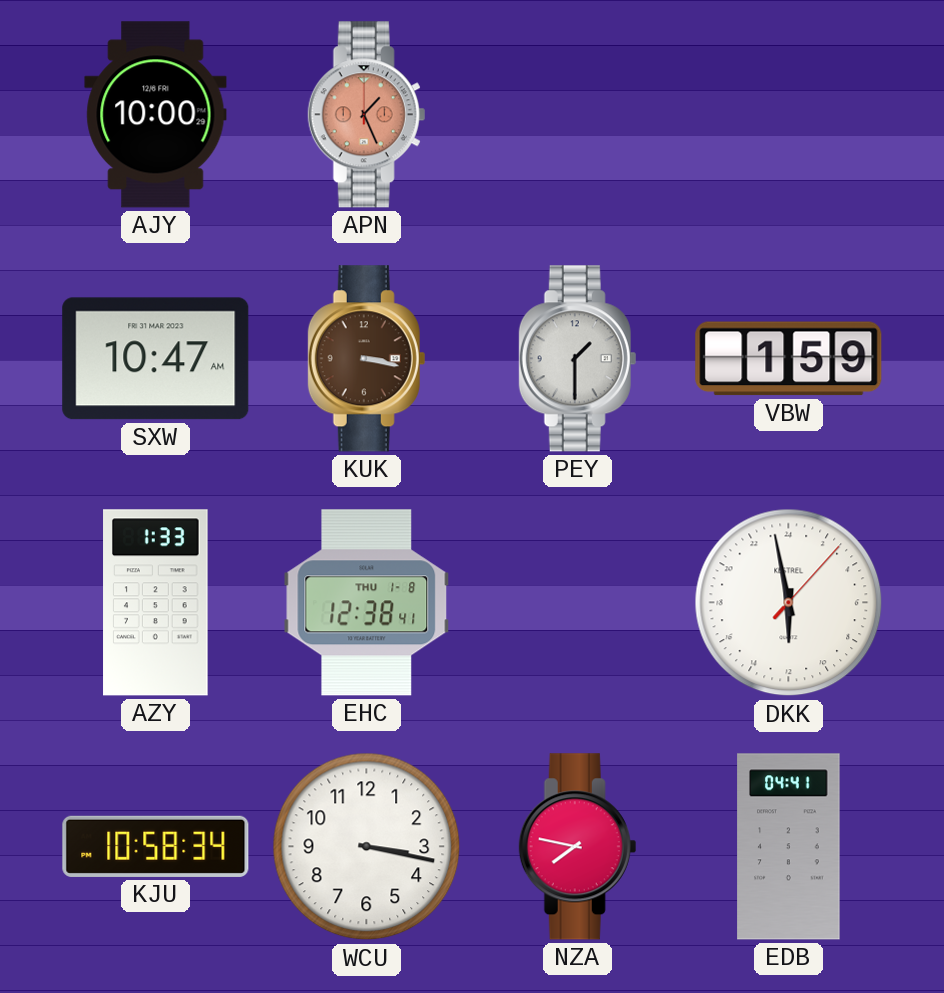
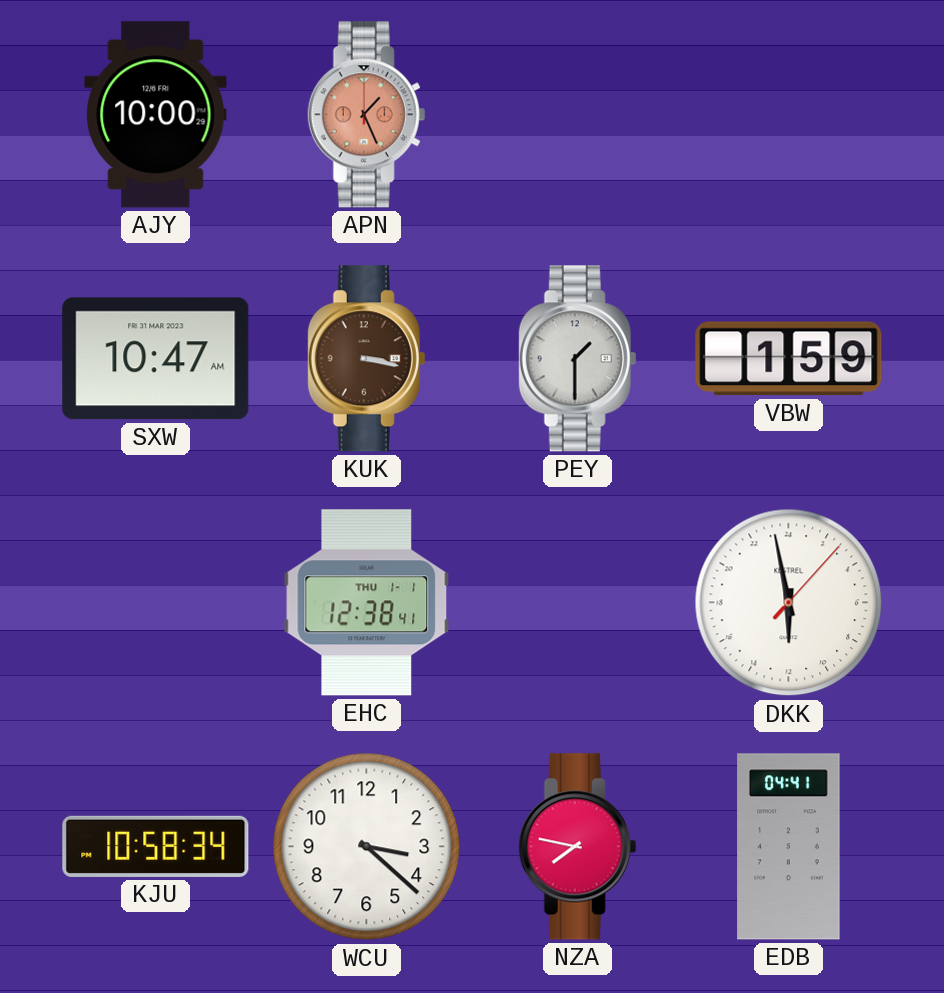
AZY: 1:33 -> none (156, 603)
EHC date: THU 1-8 -> THU 1-1 (367, 603)
WCU: 3:17 -> 3:22 (367, 847)
